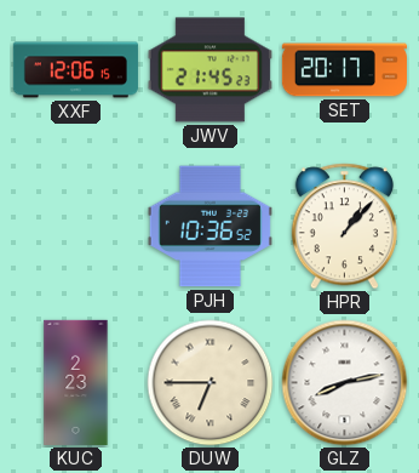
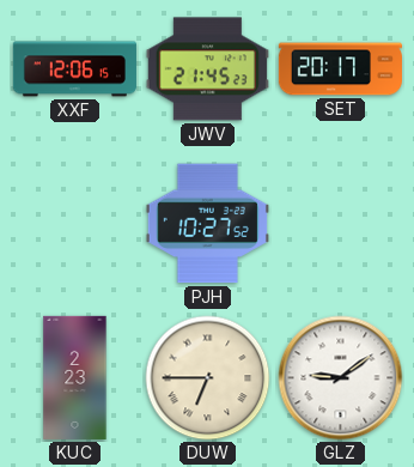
PJH: 10:36 -> 10:27 (207, 224)
HPR: 1:07 -> none (344, 227)
GLZ: 8:13 -> 9:09 (341, 378)
